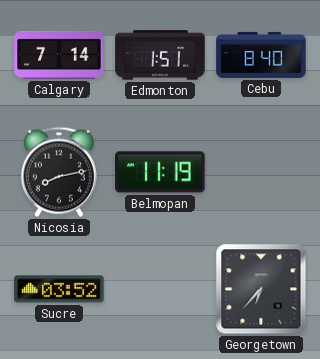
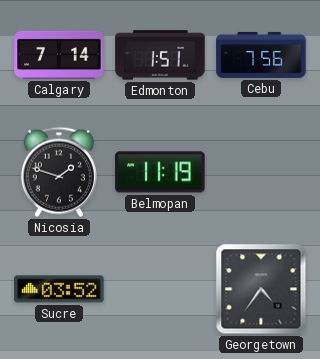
Cebu: 8:40 -> 7:56 (261, 55)
Nicosia: 8:13 -> 1:48 (59, 172)
Georgetown: 6:37 -> 4:36 (261, 289)
